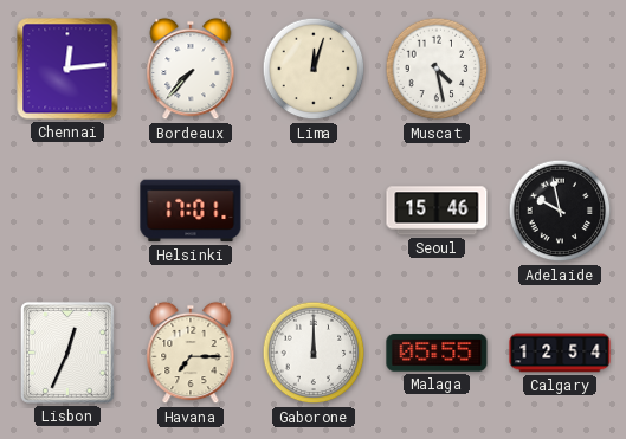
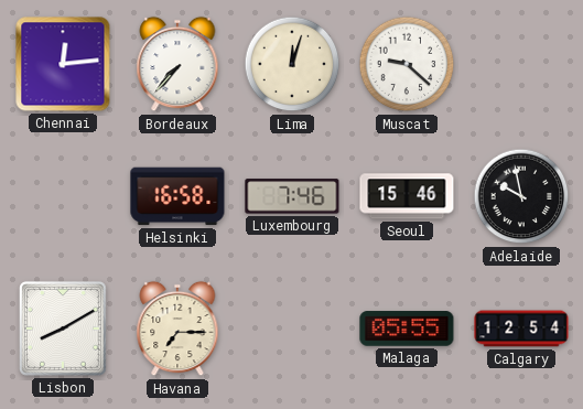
Muscat: 4:28 -> 9:22 (407, 64)
Helsinki: 17:01 -> 16:58 (177, 196)
Luxembourg: none -> 7:46 (292, 196)
Lisbon: 12:34 -> 8:10 (63, 329)
Gaborone: 12:00 -> none (314, 353)
